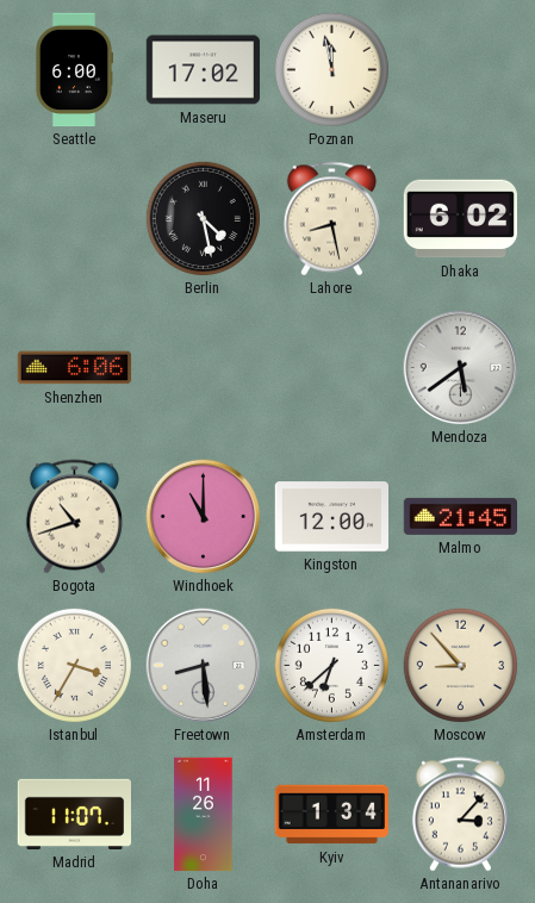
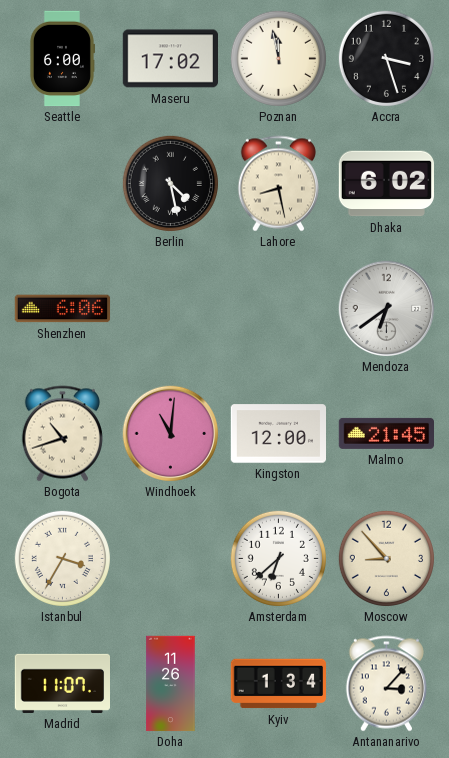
Accra: none -> 3:27 (386, 58)
Mendoza: 5:39 -> 6:39 (387, 309)
Windhoek: 11:00 -> 11:01 (171, 434)
Freetown: 8:29 -> none (204, 666)
